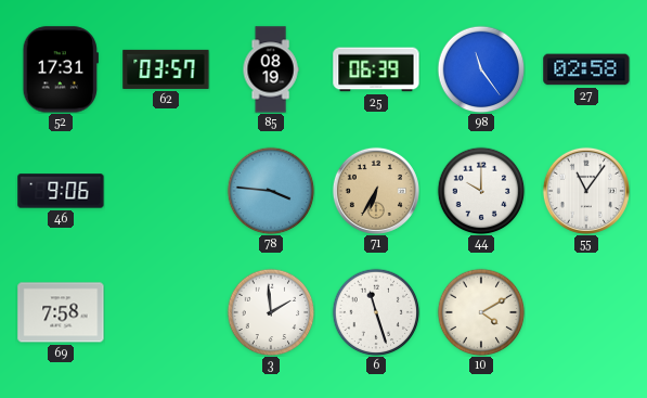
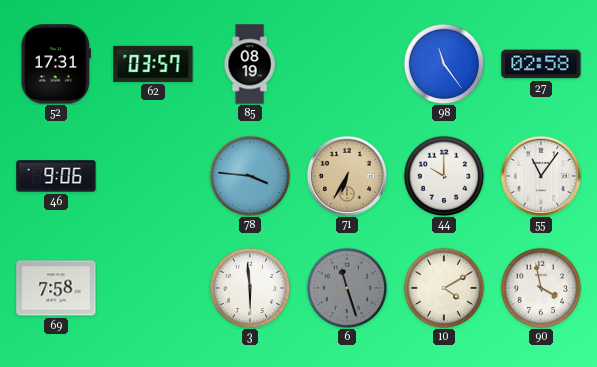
25: 06:39 -> none (376, 69)
3: 1:59 -> 5:59 (250, 288)
6 dial: white -> grey (347, 288)
90: none -> 3:58 (541, 288)
